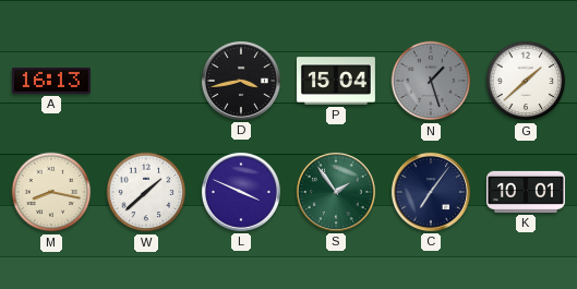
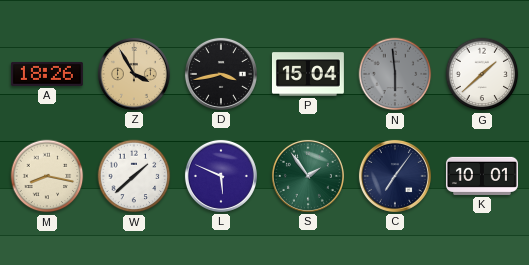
A: 16:13 -> 18:26 (47, 74)
Z: none -> 3:55 (134, 74)
N: 1:27 -> 5:59 (395, 74)
L: 3:49 -> 5:49 (221, 176)
